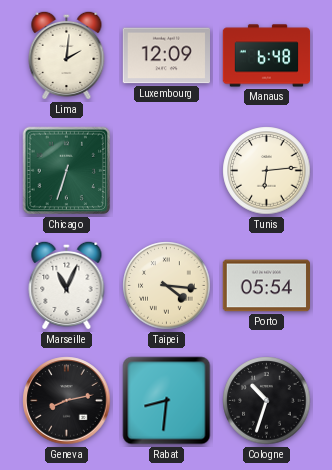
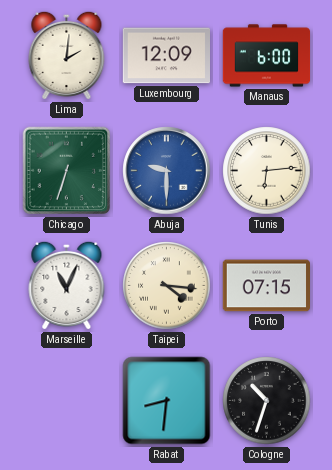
Manaus: 6:48 -> 6:00 (267, 56)
Abuja: none -> 9:30 (167, 171)
Porto: 05:54 -> 07:15 (266, 286)
Geneva: 8:13 -> none (67, 401)
